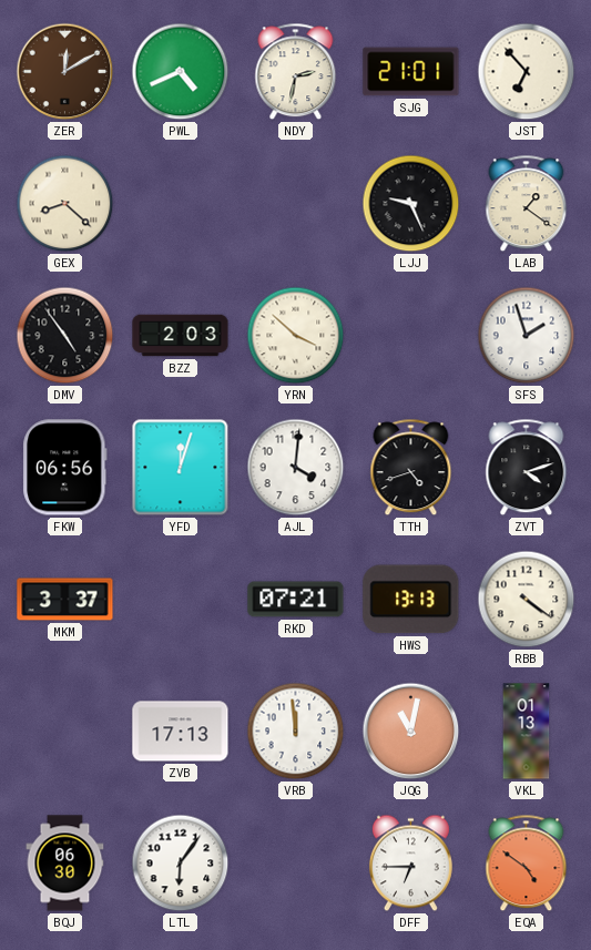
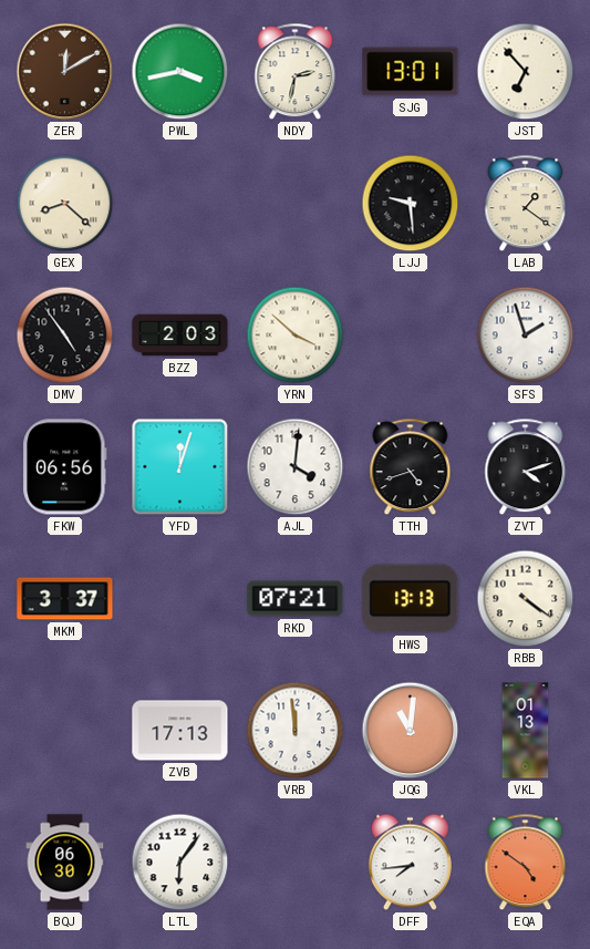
PWL: 4:41 -> 3:43 (180, 72)
SJG: 21:01 -> 13:01 (411, 72)
LJJ: 9:26 -> 9:29 (411, 204)
JQG: 11:02 -> 11:01 (411, 731)
DFF: 6:45 -> 7:44 (410, 863)
